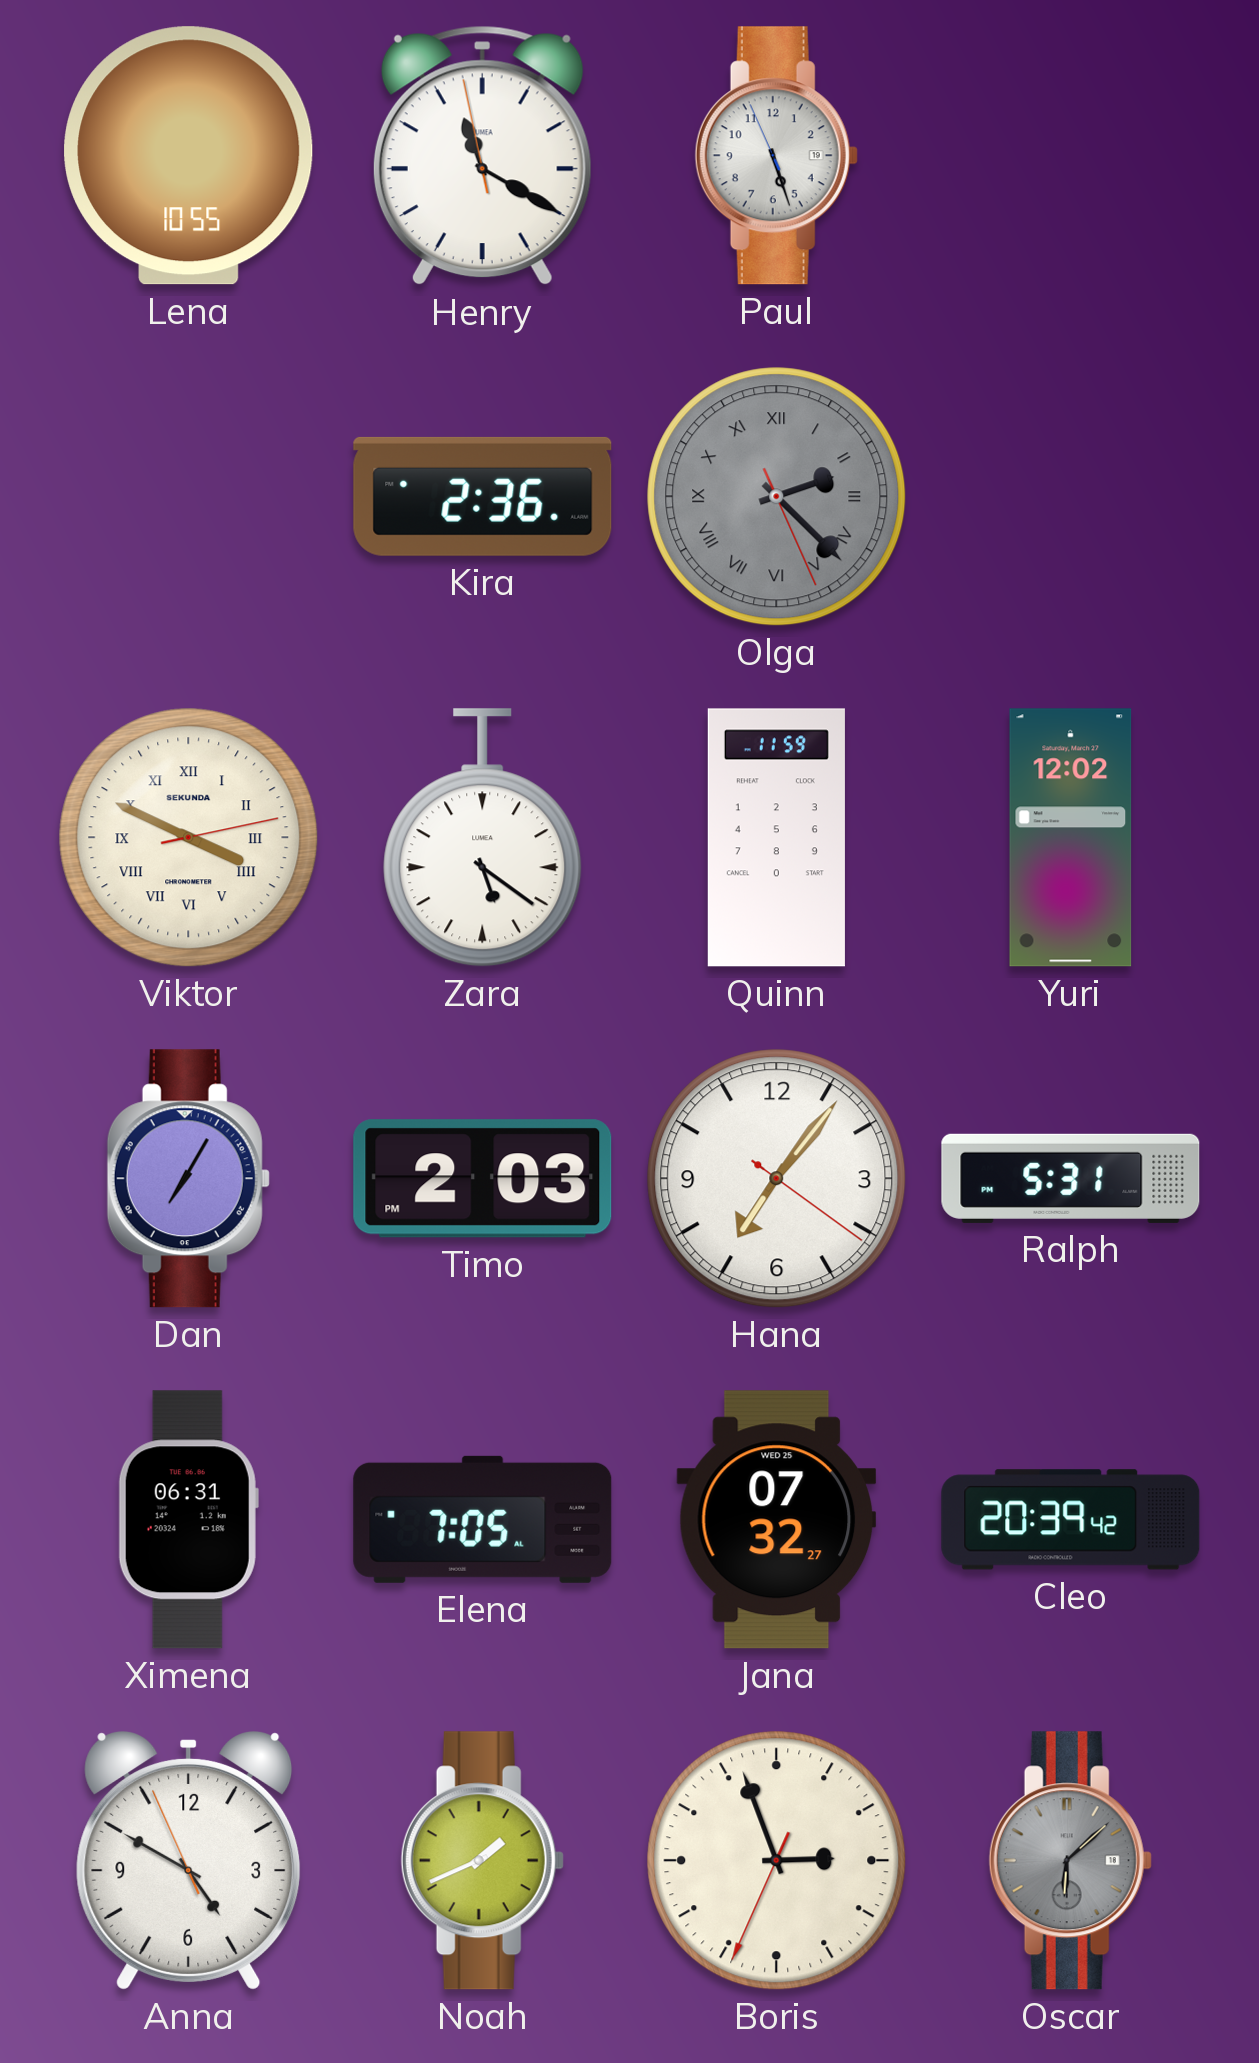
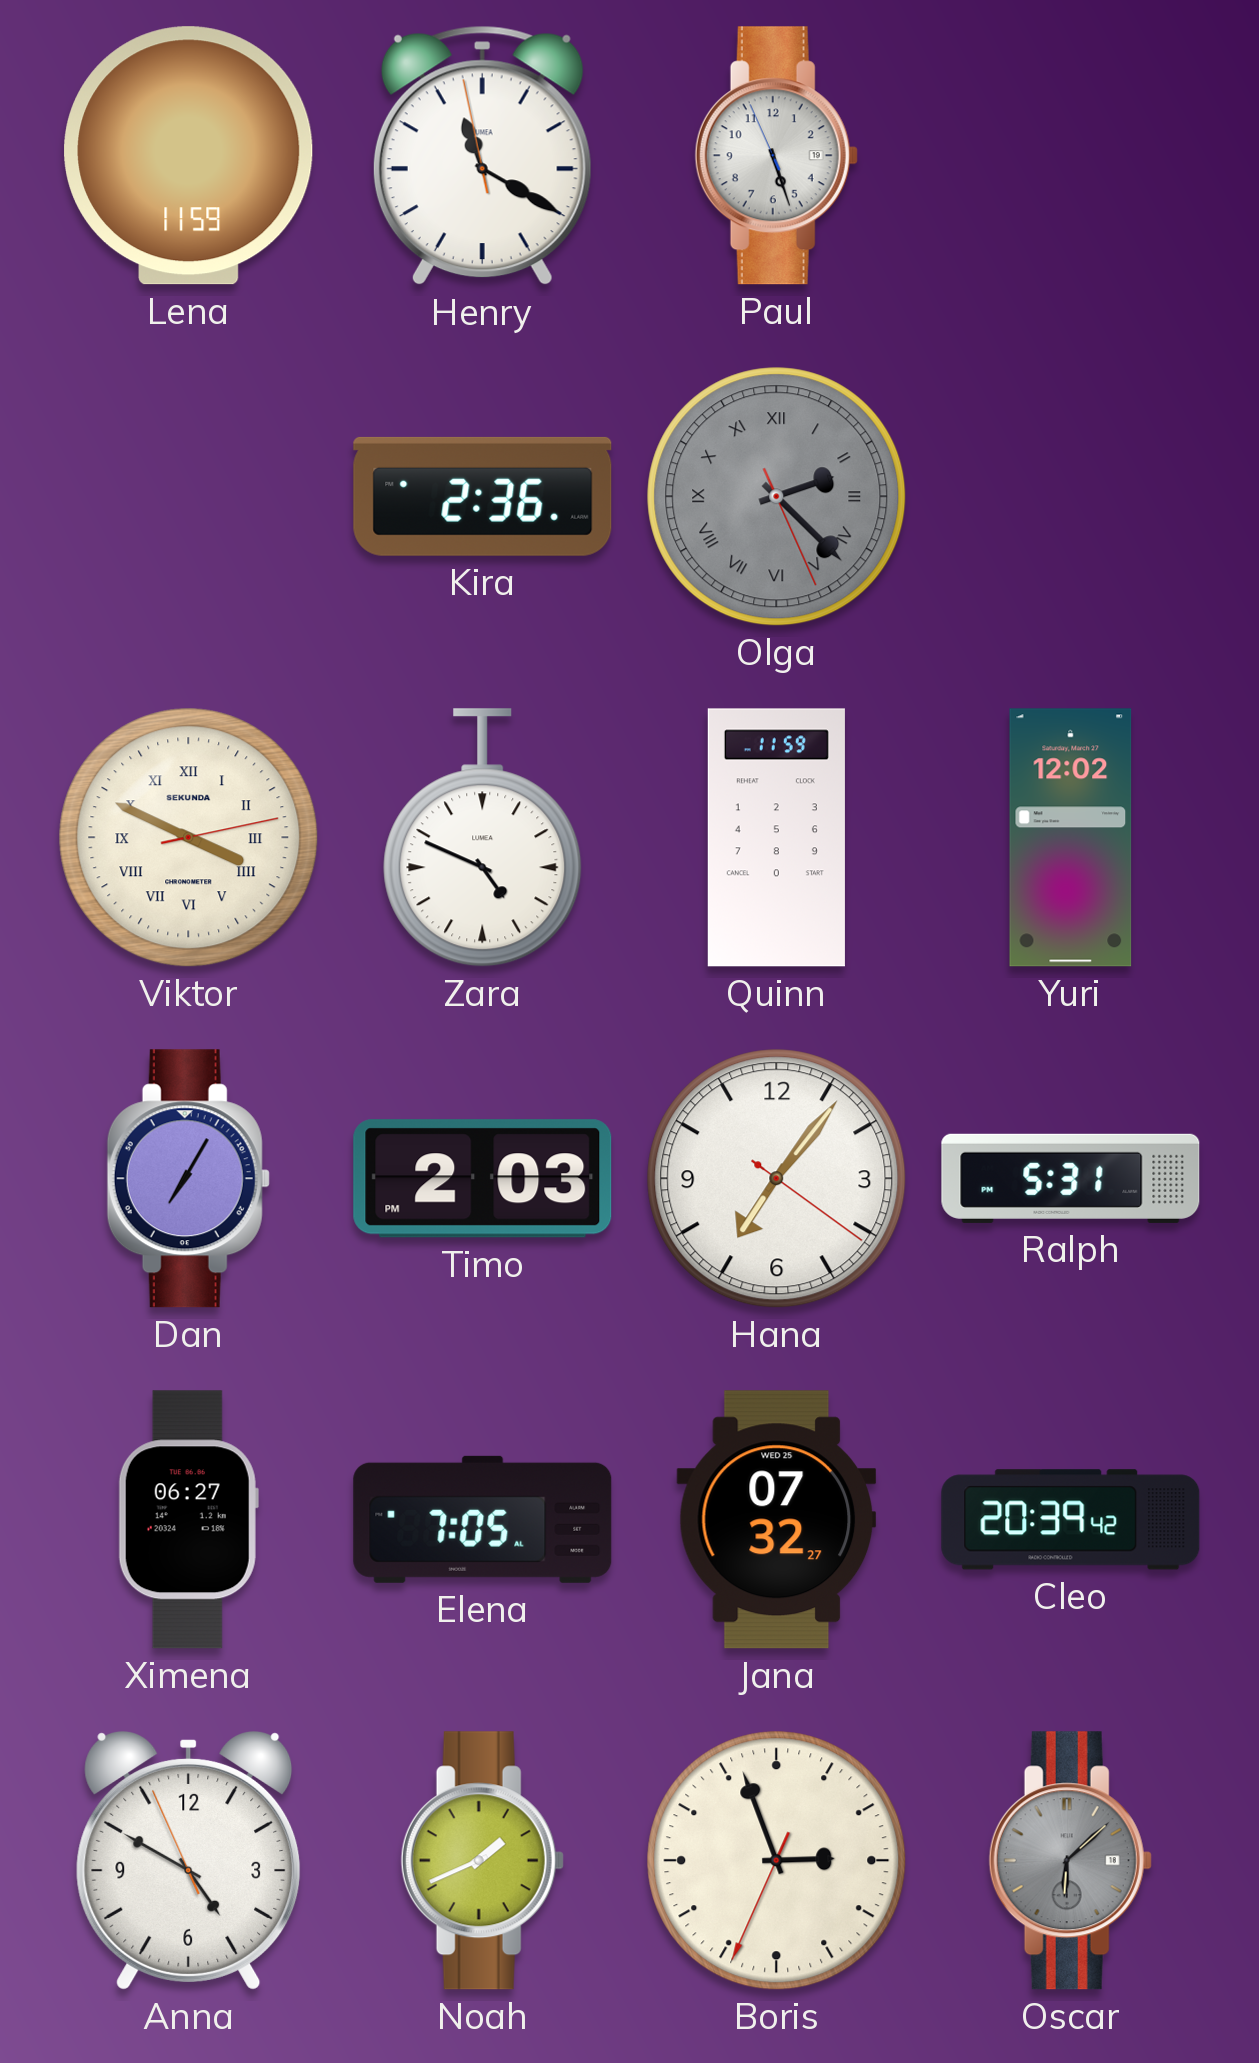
Lena: 10:55 -> 11:59 (189, 156)
Zara: 5:21 -> 4:49 (483, 838)
Ximena: 06:31 -> 06:27 (188, 1520)
